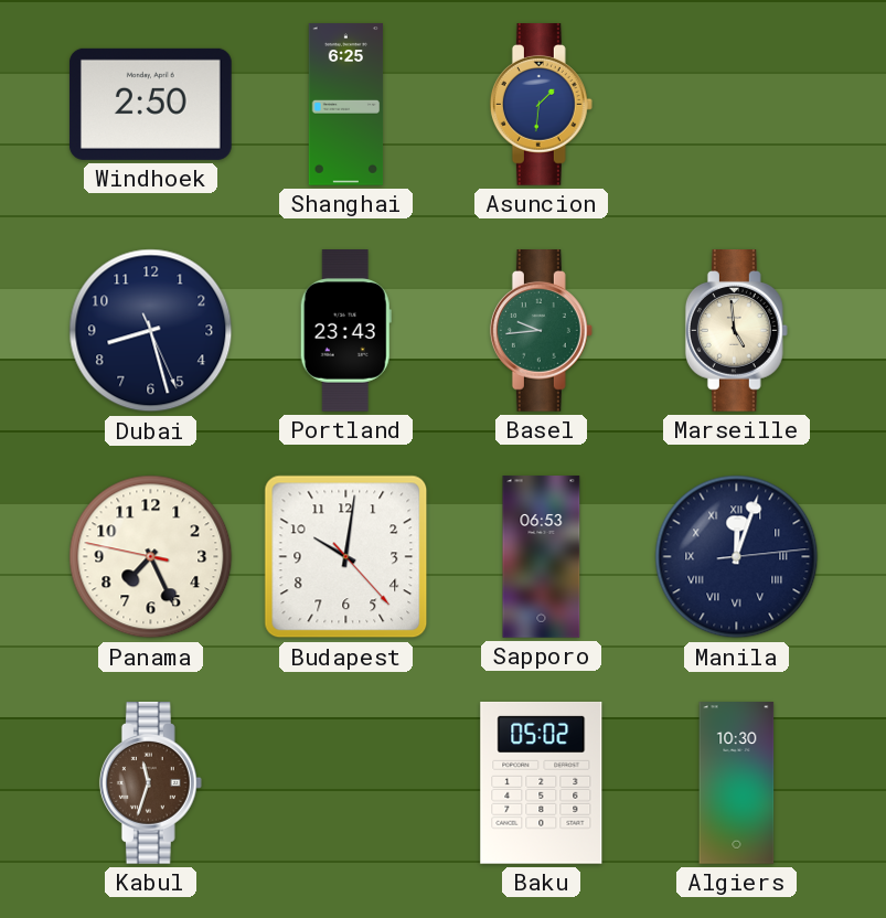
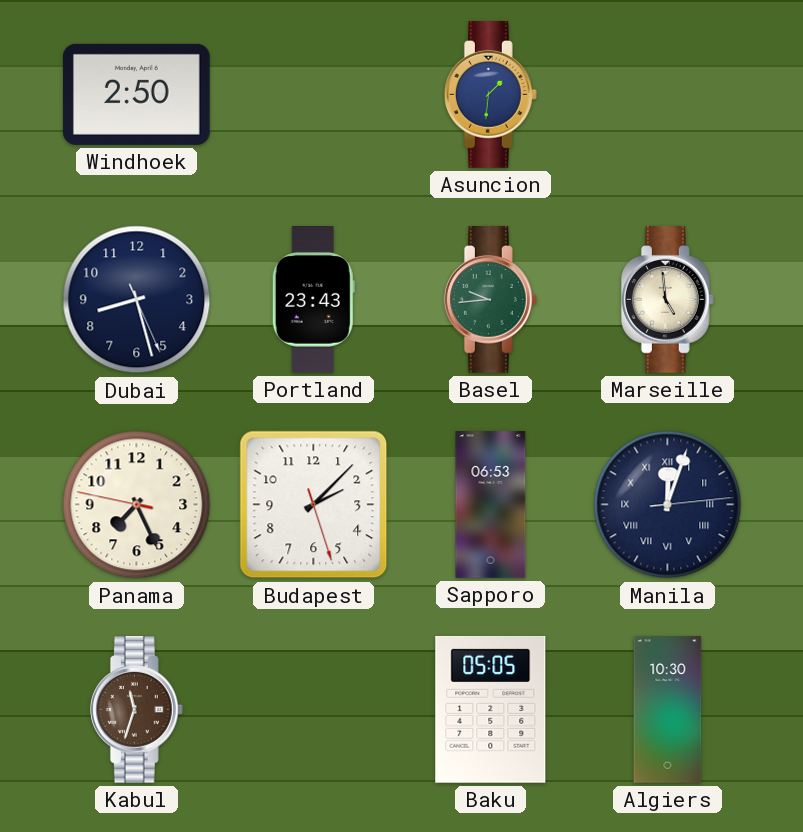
Shanghai: 6:25 -> none (346, 105)
Budapest: 10:01 -> 2:07 (314, 505)
Baku: 05:02 -> 05:05 (491, 709)
